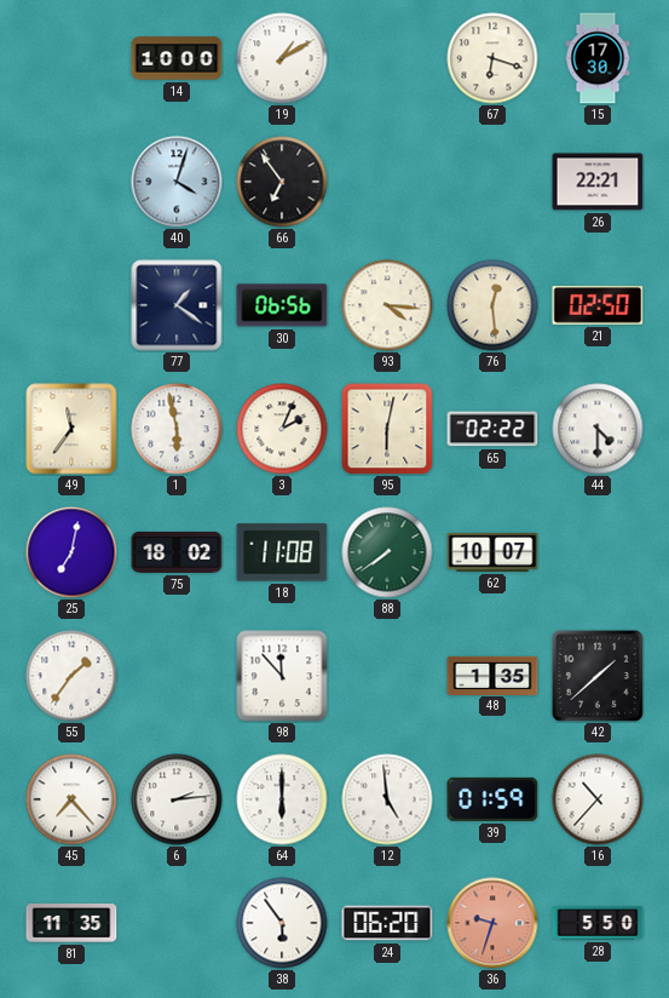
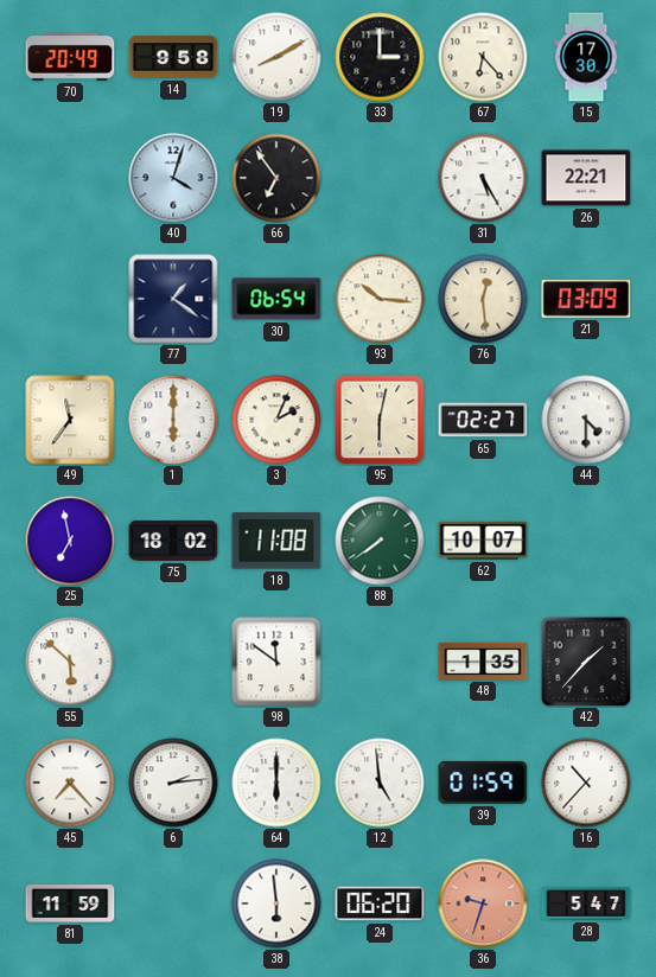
70: none -> 20:49 (70, 57)
14: 10:00 -> 9:58 (173, 57)
19: 1:10 -> 8:10 (276, 57)
33: none -> 3:00 (380, 57)
67: 6:18 -> 6:23 (483, 57)
31: none -> 5:25 (483, 178)
30: 06:56 -> 06:54 (276, 299)
93: 4:16 -> 10:16 (380, 299)
21: 02:50 -> 03:09 (586, 300)
1: 5:58 -> 6:00 (173, 420)
65: 02:22 -> 02:27 (483, 420)
25: 7:02 -> 6:58 (70, 541)
55: 1:36 -> 5:52 (70, 662)
98: 11:53 -> 11:51 (276, 662)
42: 1:38 -> 1:37 (586, 662)
81: 11:35 -> 11:59 (70, 905)
38: 5:54 -> 5:59 (276, 903)
28: 5:50 -> 5:47 (586, 903)
